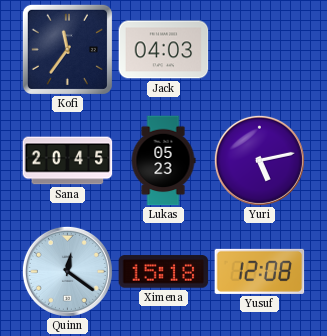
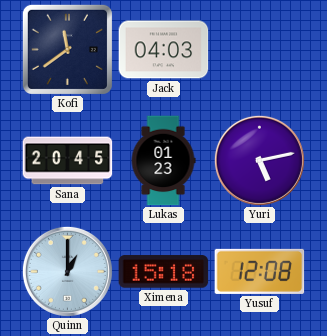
Kofi: 11:36 -> 11:39 (67, 49)
Lukas: 05:23 -> 01:23 (163, 161)
Quinn: 12:21 -> 1:00 (67, 271)
